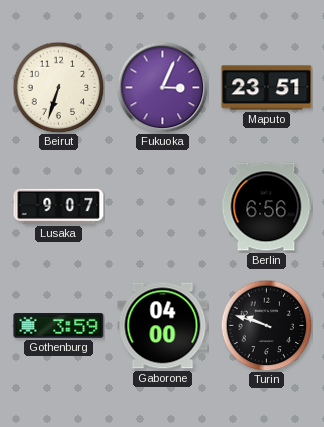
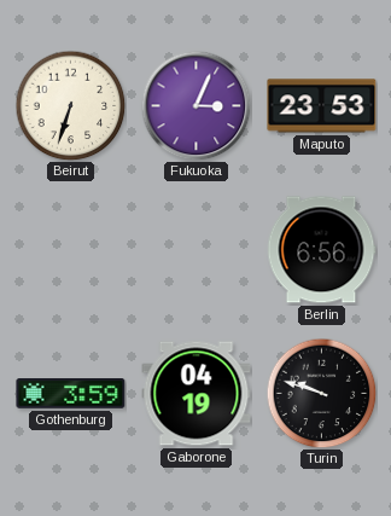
Maputo: 23:51 -> 23:53 (322, 106)
Lusaka: 9:07 -> none (59, 206)
Gaborone: 04:00 -> 04:19 (197, 394)
